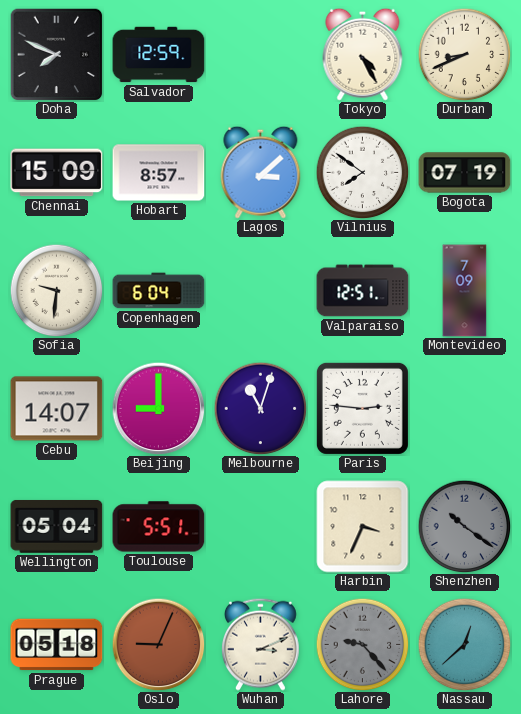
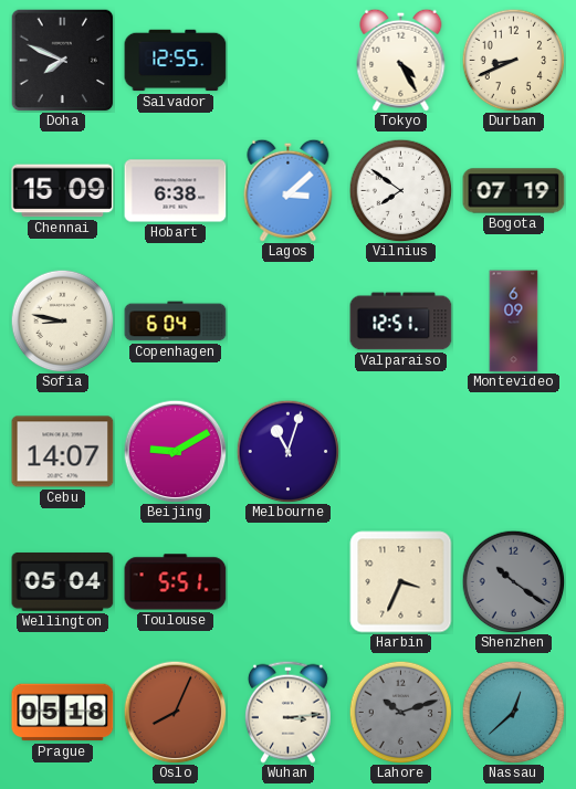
Salvador: 12:59 -> 12:55 (176, 61)
Hobart: 8:57 -> 6:38 (176, 191)
Sofia: 9:31 -> 8:47 (62, 320)
Montevideo: 7:09 -> 6:09 (514, 322)
Beijing: 9:00 -> 9:10 (175, 451)
Paris: 2:46 -> none (362, 408)
Oslo: 9:04 -> 8:04 (175, 712)
Wuhan: 3:11 -> 3:14 (287, 712)
Lahore: 9:23 -> 10:12 (400, 712)
